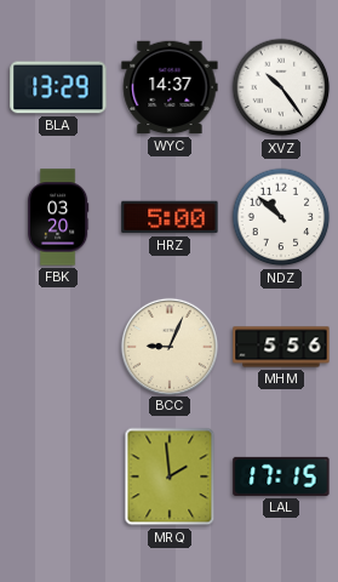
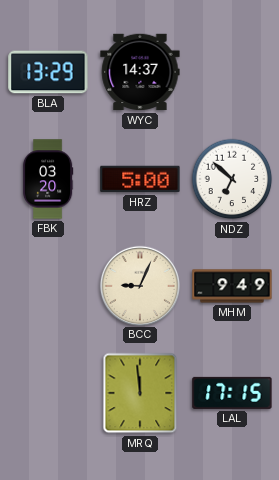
XVZ: 10:24 -> none (281, 87)
NDZ: 10:52 -> 6:52 (232, 179)
MHM: 5:56 -> 9:49 (232, 286)
MRQ: 1:59 -> 11:59 (140, 393)
